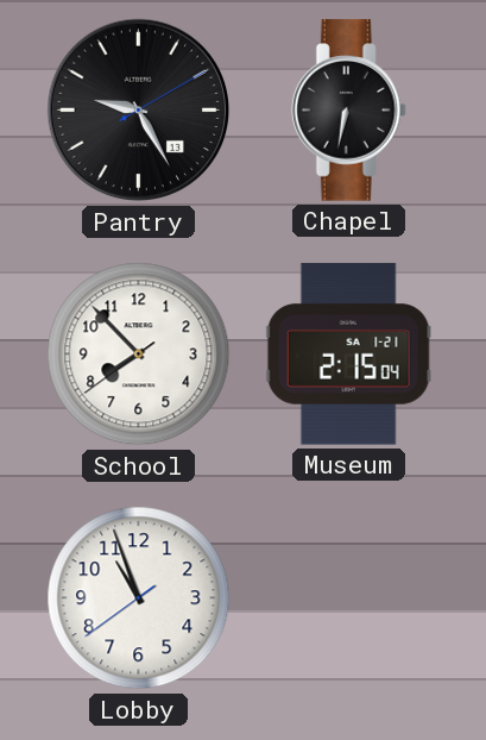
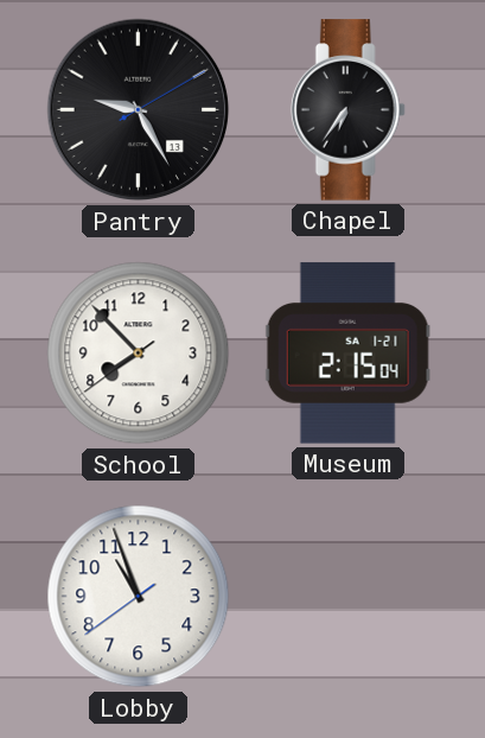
Chapel: 6:32 -> 6:36 (347, 110)
